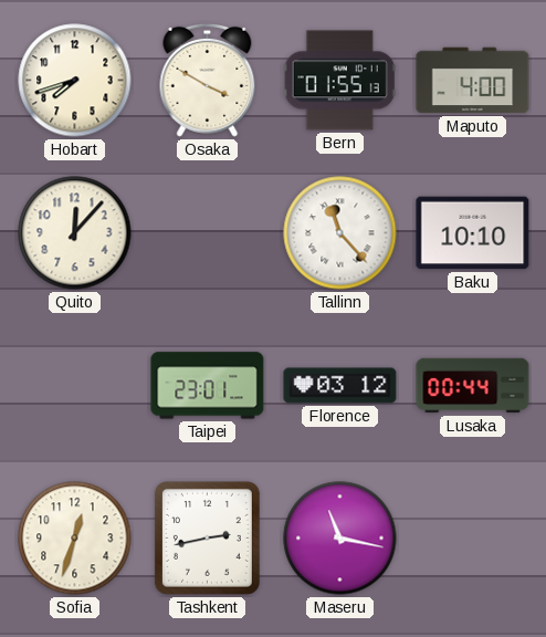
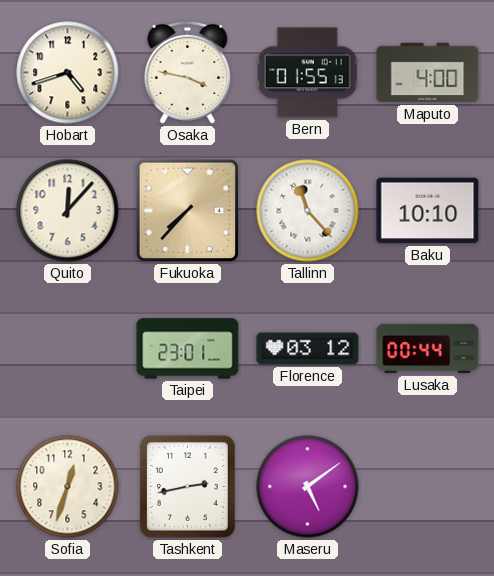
Hobart: 7:42 -> 4:42 (68, 73)
Osaka: 3:50 -> 3:47 (188, 72)
Fukuoka: none -> 7:37 (188, 211)
Maseru: 11:17 -> 5:09 (308, 487)
